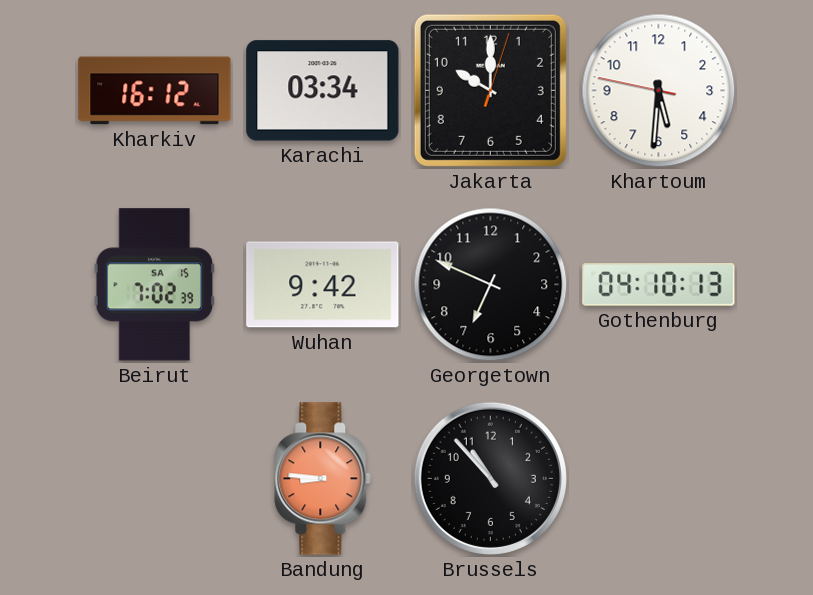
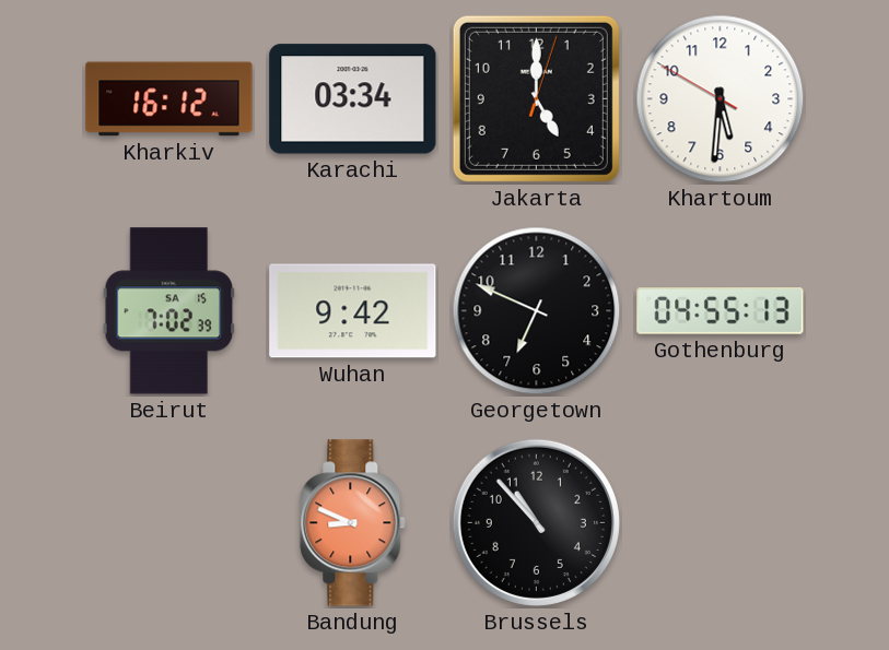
Jakarta: 10:00 -> 5:00 (536, 98)
Khartoum: 5:30:47 -> 5:30:50 (721, 99)
Gothenburg: 04:10 -> 04:55 (721, 311)
Bandung: 8:46 -> 8:49 (353, 523)
